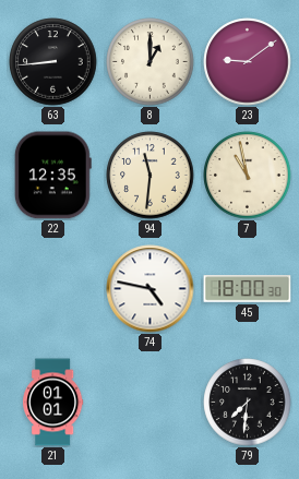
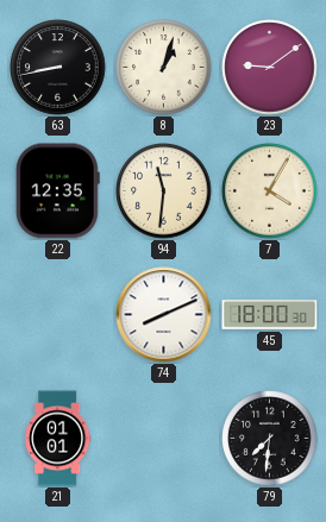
63: 8:44 -> 8:43 (58, 68)
8: 1:00 -> 1:03 (164, 68)
7: 10:58 -> 4:05 (270, 191)
74: 4:47 -> 8:11 (164, 315)
